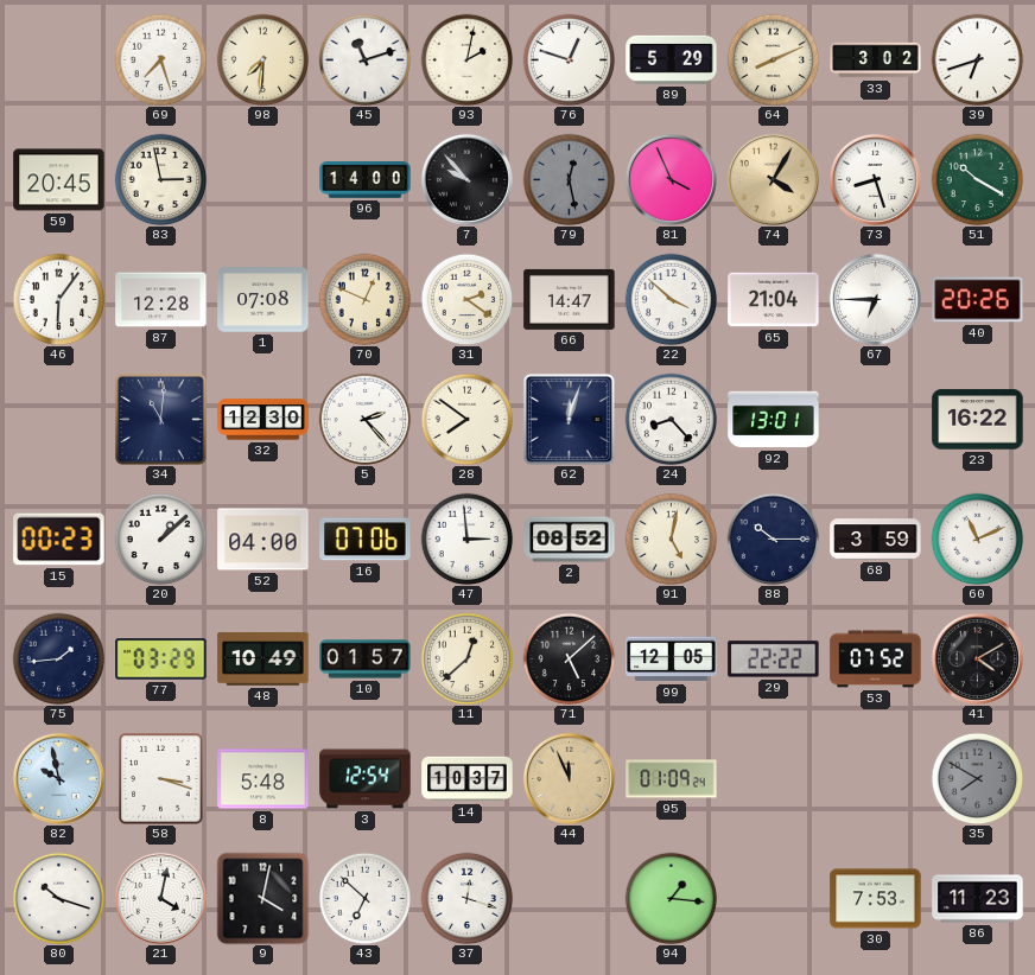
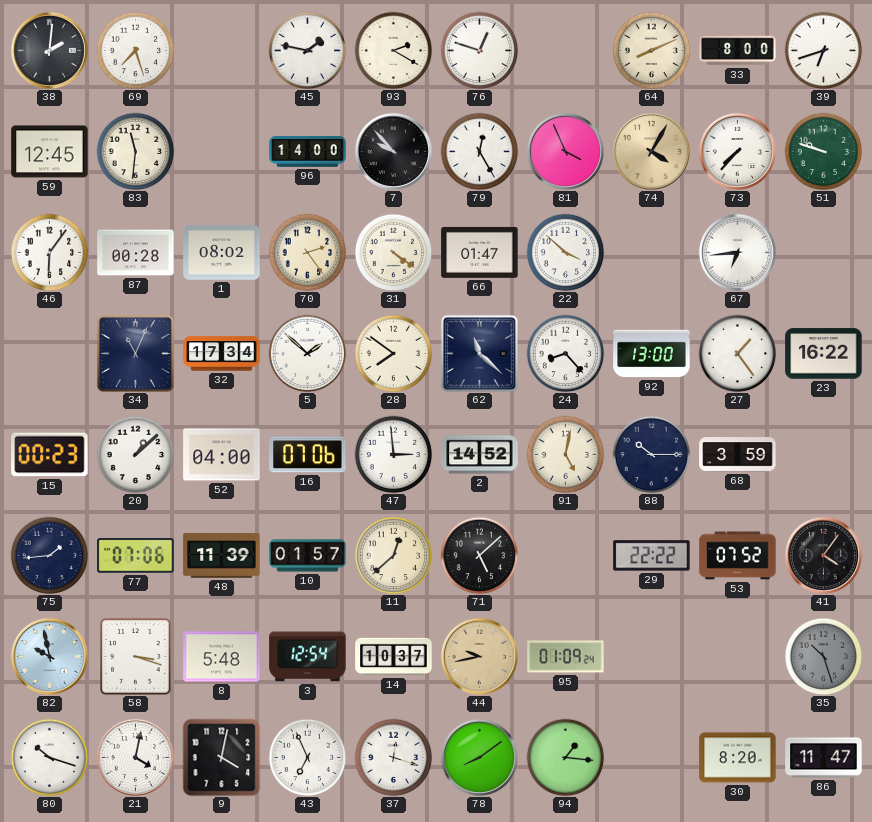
38: none -> 2:01 (49, 50)
98: 7:31 -> none (262, 59)
45: 11:12 -> 1:47 (307, 50)
93: 2:02 -> 2:20 (393, 50)
89: 5:29 -> none (672, 59)
33: 3:02 -> 8:00 (738, 51)
59: 20:45 -> 12:45 (50, 152)
83: 2:58 -> 11:31 (135, 151)
79: 12:28 -> 12:25 (479, 151)
79 dial: grey -> white (479, 151)
73: 8:27 -> 7:37 (737, 151)
51: 10:20 -> 9:48 (823, 151)
87: 12:28 -> 00:28 (136, 253)
1: 07:08 -> 08:02 (222, 253)
70: 12:49 -> 2:24 (307, 252)
31: 2:21 -> 4:21 (393, 252)
66: 14:47 -> 01:47 (480, 252)
65: 21:04 -> none (774, 300)
67: 6:45 -> 6:44 (737, 252)
40: 20:26 -> none (978, 300)
34: 11:01 -> 11:04 (135, 353)
32: 12:30 -> 17:34 (222, 354)
5: 2:23 -> 1:52 (307, 353)
62: 12:03 -> 11:22 (479, 353)
92: 13:01 -> 13:00 (652, 354)
27: none -> 1:24 (737, 353)
2: 08:52 -> 14:52 (480, 455)
60: 11:11 -> none (977, 539)
77: 03:29 -> 07:06 (136, 556)
48: 10:49 -> 11:39 (222, 556)
99: 12:05 -> none (672, 659)
41: 4:10 -> 4:06 (823, 555)
44: 11:56 -> 9:43 (479, 656)
35: 7:50 -> 10:27 (823, 656)
43: 6:52 -> 6:56 (307, 757)
78: none -> 8:09 (479, 757)
30: 7:53 -> 8:20 (738, 758)
86: 11:23 -> 11:47 (824, 758)
